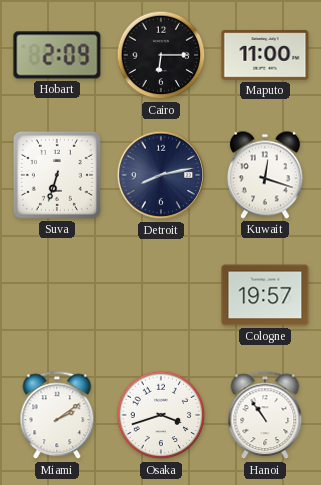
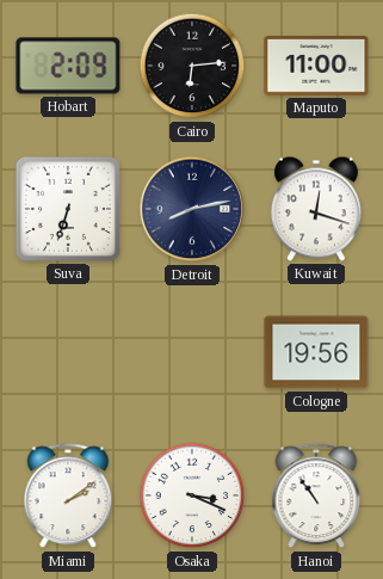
Cairo: 6:15 -> 6:14 (192, 66)
Cologne: 19:57 -> 19:56 (316, 352)
Osaka: 3:42 -> 3:19 (192, 495)
